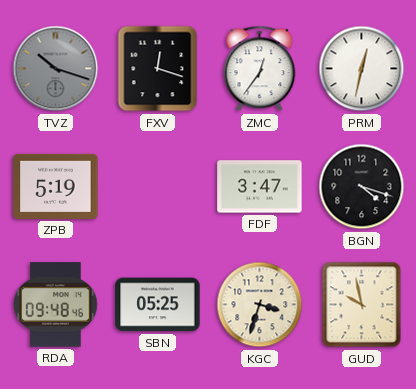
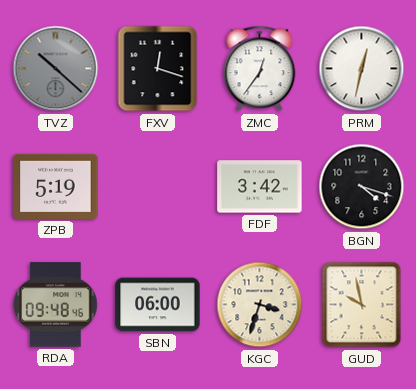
TVZ: 10:18 -> 10:22 (56, 69)
FDF: 3:47 -> 3:42 (260, 187)
SBN: 05:25 -> 06:00 (158, 305)
